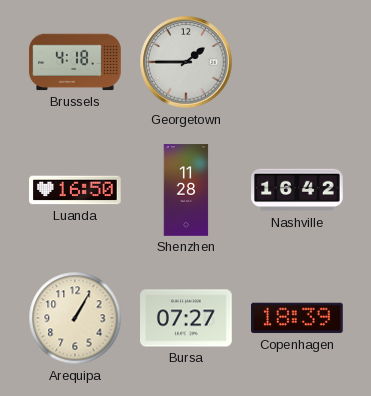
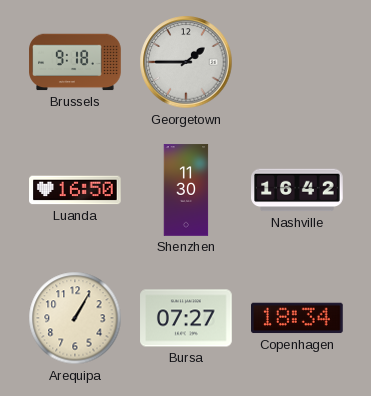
Brussels: 4:18 -> 9:18 (75, 62)
Shenzhen: 11:28 -> 11:30 (186, 190)
Copenhagen: 18:39 -> 18:34 (298, 318)
